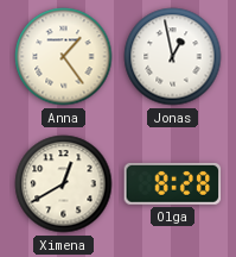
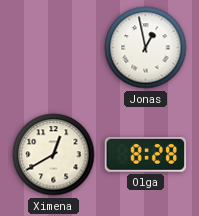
Anna: 1:24 -> none (64, 57)
